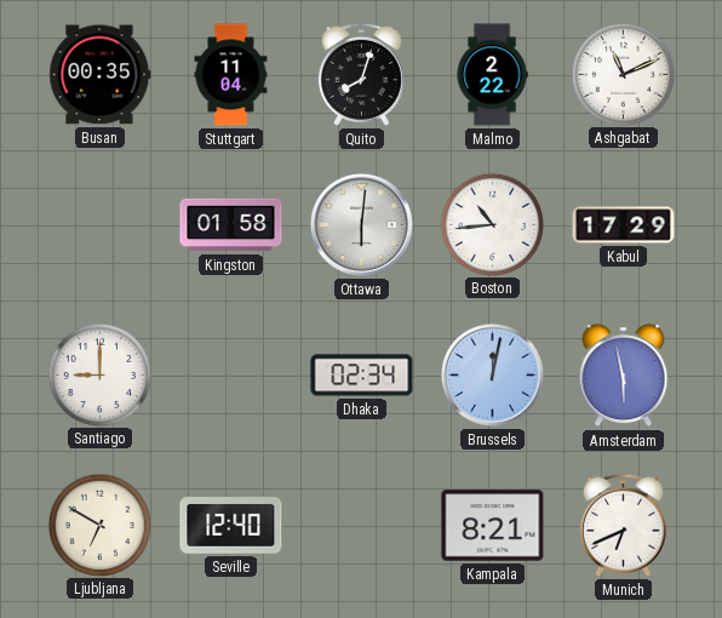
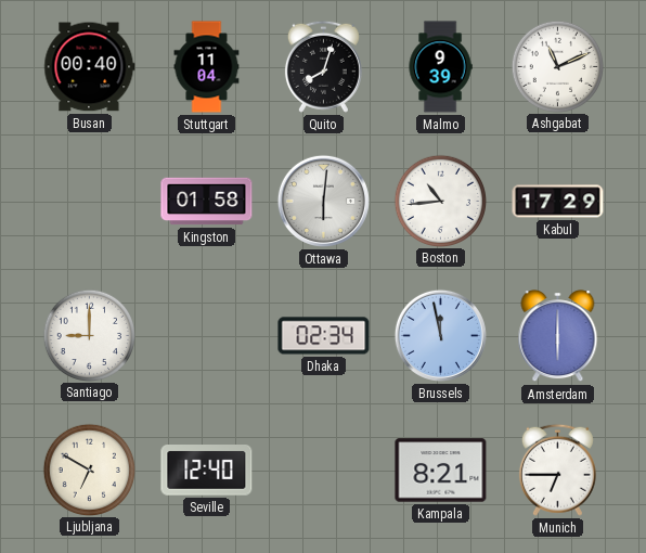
Busan: 00:35 -> 00:40 (90, 67)
Malmo: 2:22 -> 9:39 (440, 67)
Brussels: 12:02 -> 11:58 (440, 335)
Amsterdam: 5:58 -> 6:00 (558, 336)
Munich: 6:41 -> 6:45 (557, 470)
